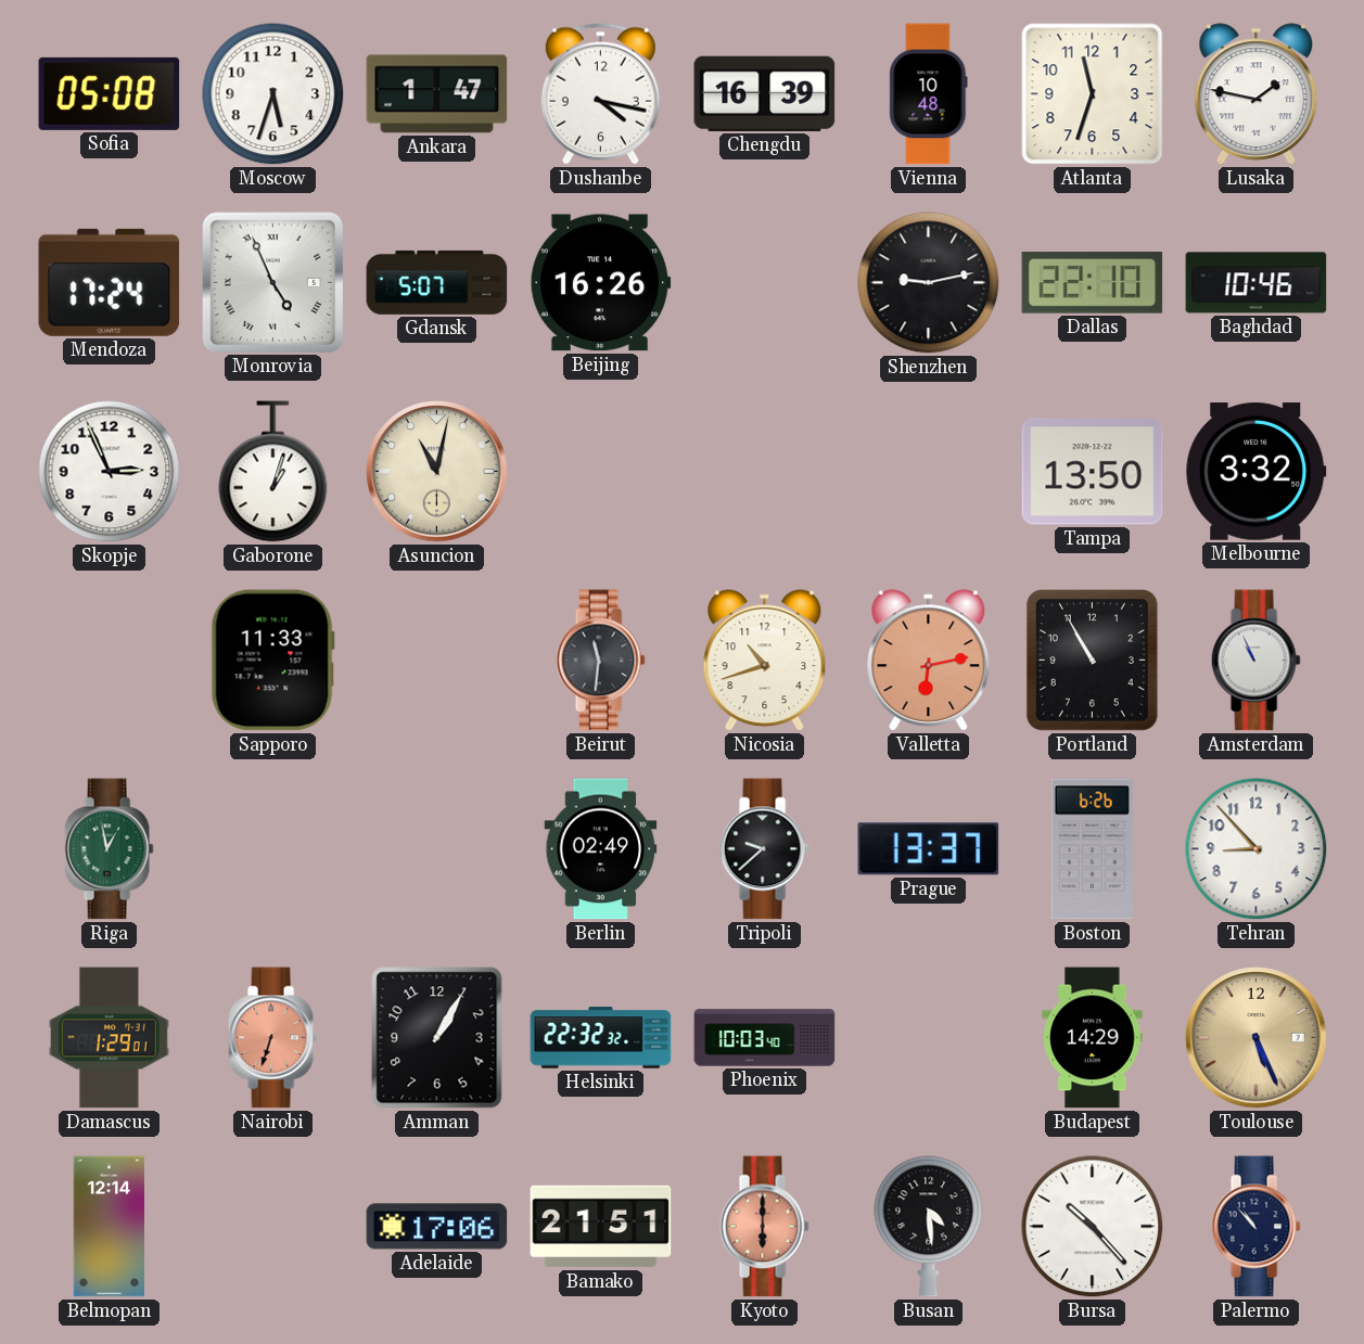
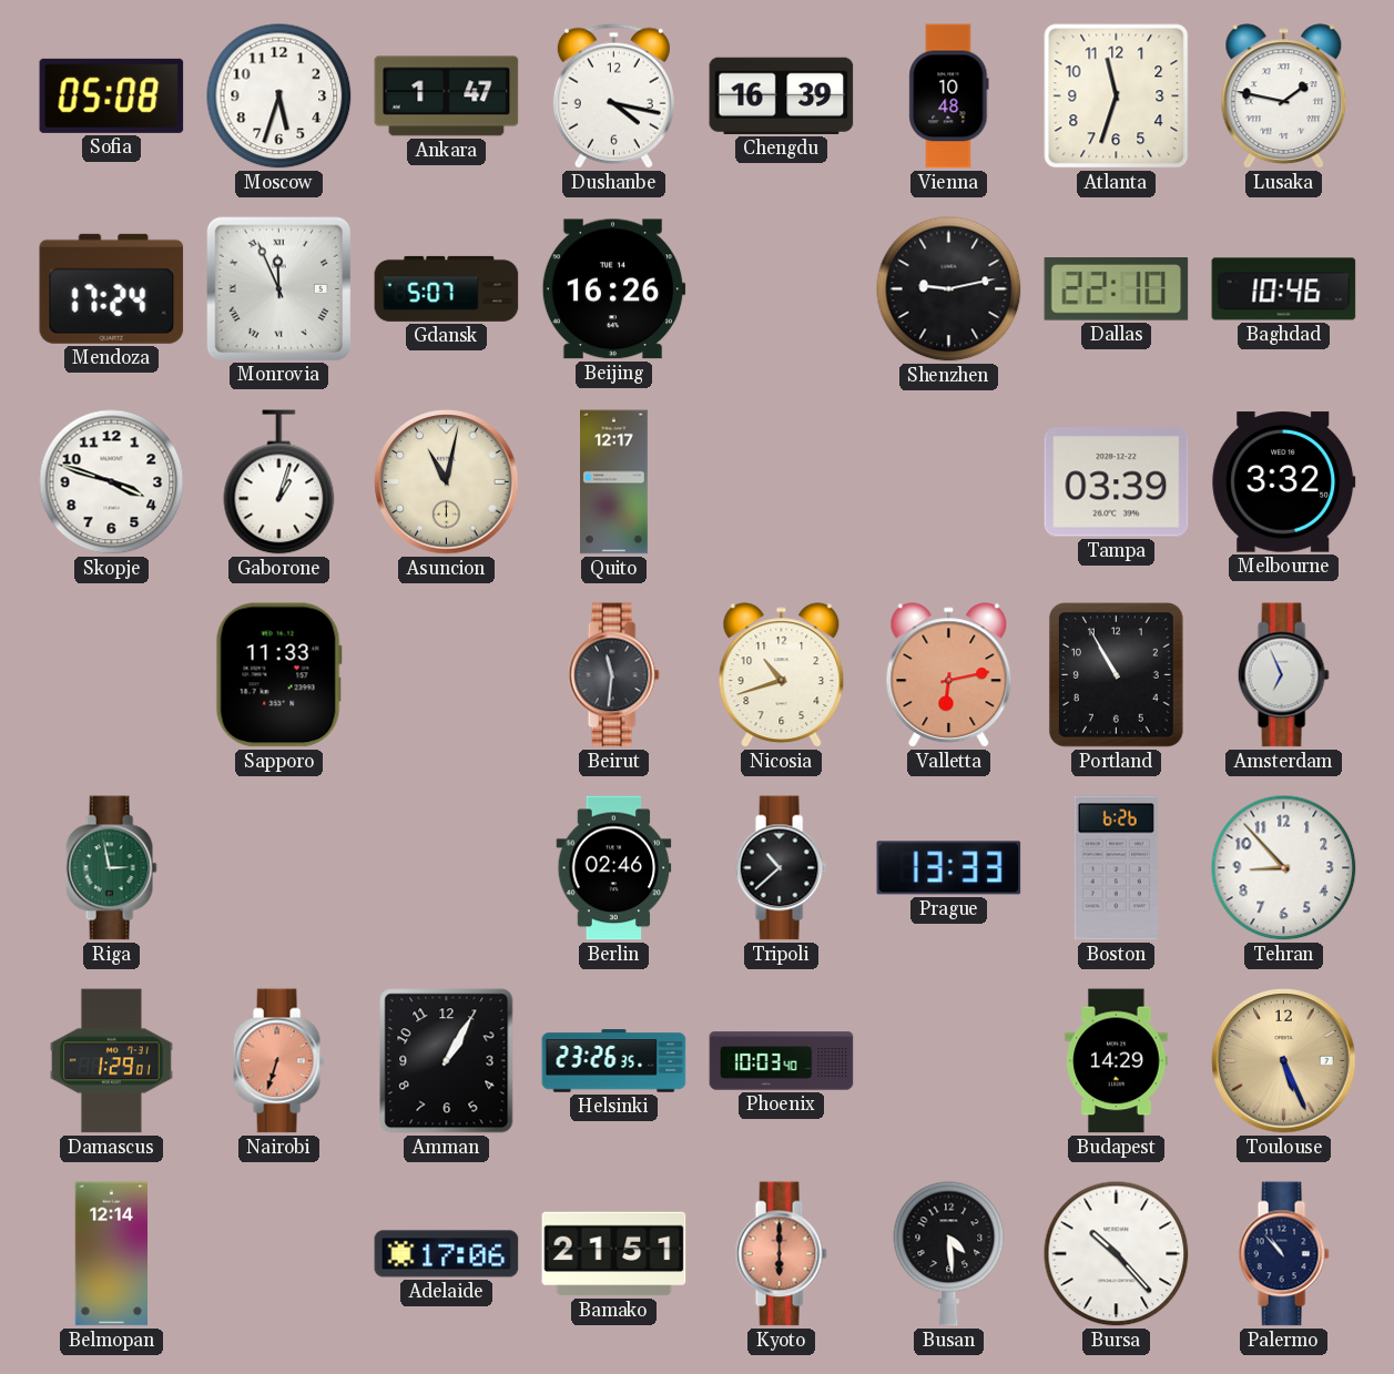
Monrovia: 4:56 -> 11:56 (278, 288)
Skopje: 2:56 -> 3:48 (112, 482)
Quito: none -> 12:17 (614, 482)
Tampa: 13:50 -> 03:39 (1117, 482)
Amsterdam: 10:56 -> 6:56 (1283, 675)
Riga: 12:58 -> 2:58 (111, 868)
Berlin: 02:49 -> 02:46 (614, 868)
Tripoli: 9:38 -> 10:38 (781, 868)
Prague: 13:37 -> 13:33 (949, 868)
Helsinki: 22:32 -> 23:26 (614, 1061)
